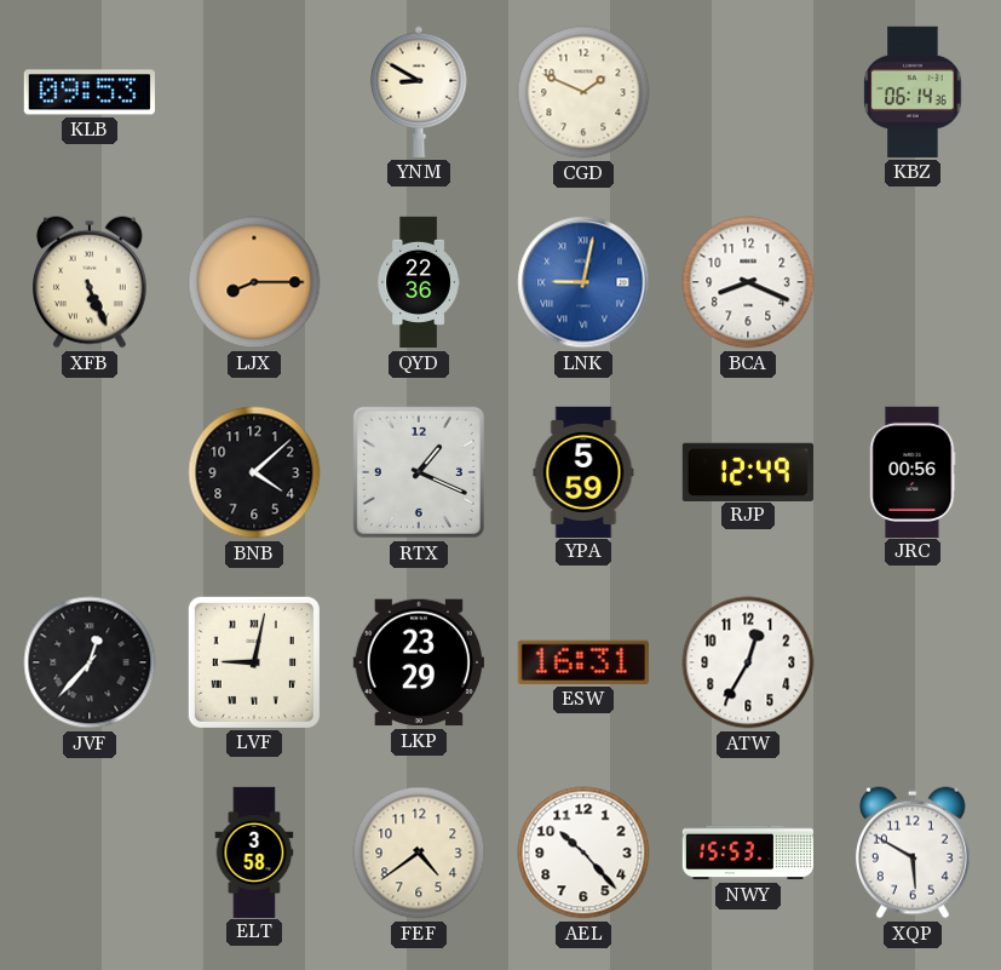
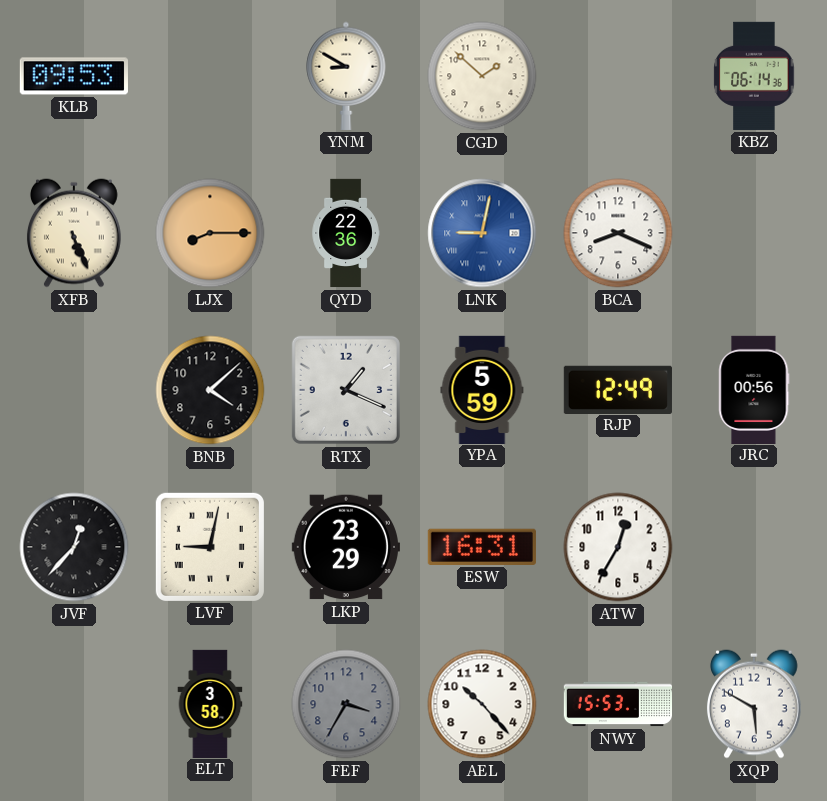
CGD: 1:49 -> 1:52 (482, 76)
FEF: 4:39 -> 3:35 (346, 704)
FEF dial: cream -> grey (346, 704)
